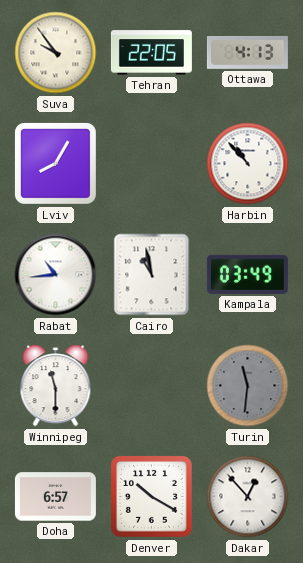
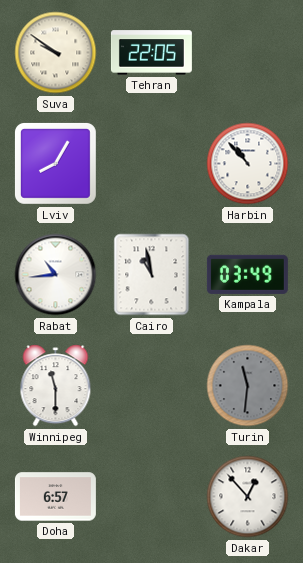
Suva: 9:54 -> 9:51 (56, 53)
Ottawa: 4:13 -> none (247, 53)
Denver: 10:20 -> none (151, 496)
